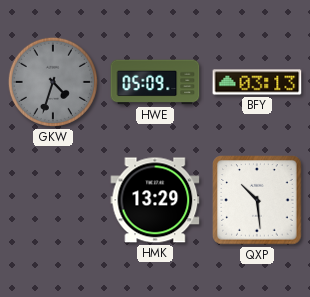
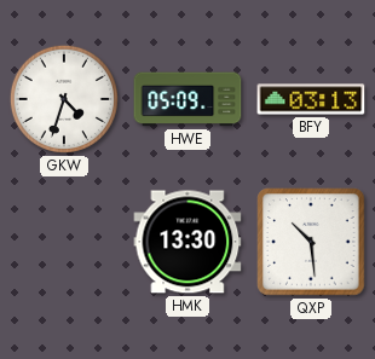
GKW dial: grey -> white (64, 99)
HMK: 13:29 -> 13:30 (187, 242)
